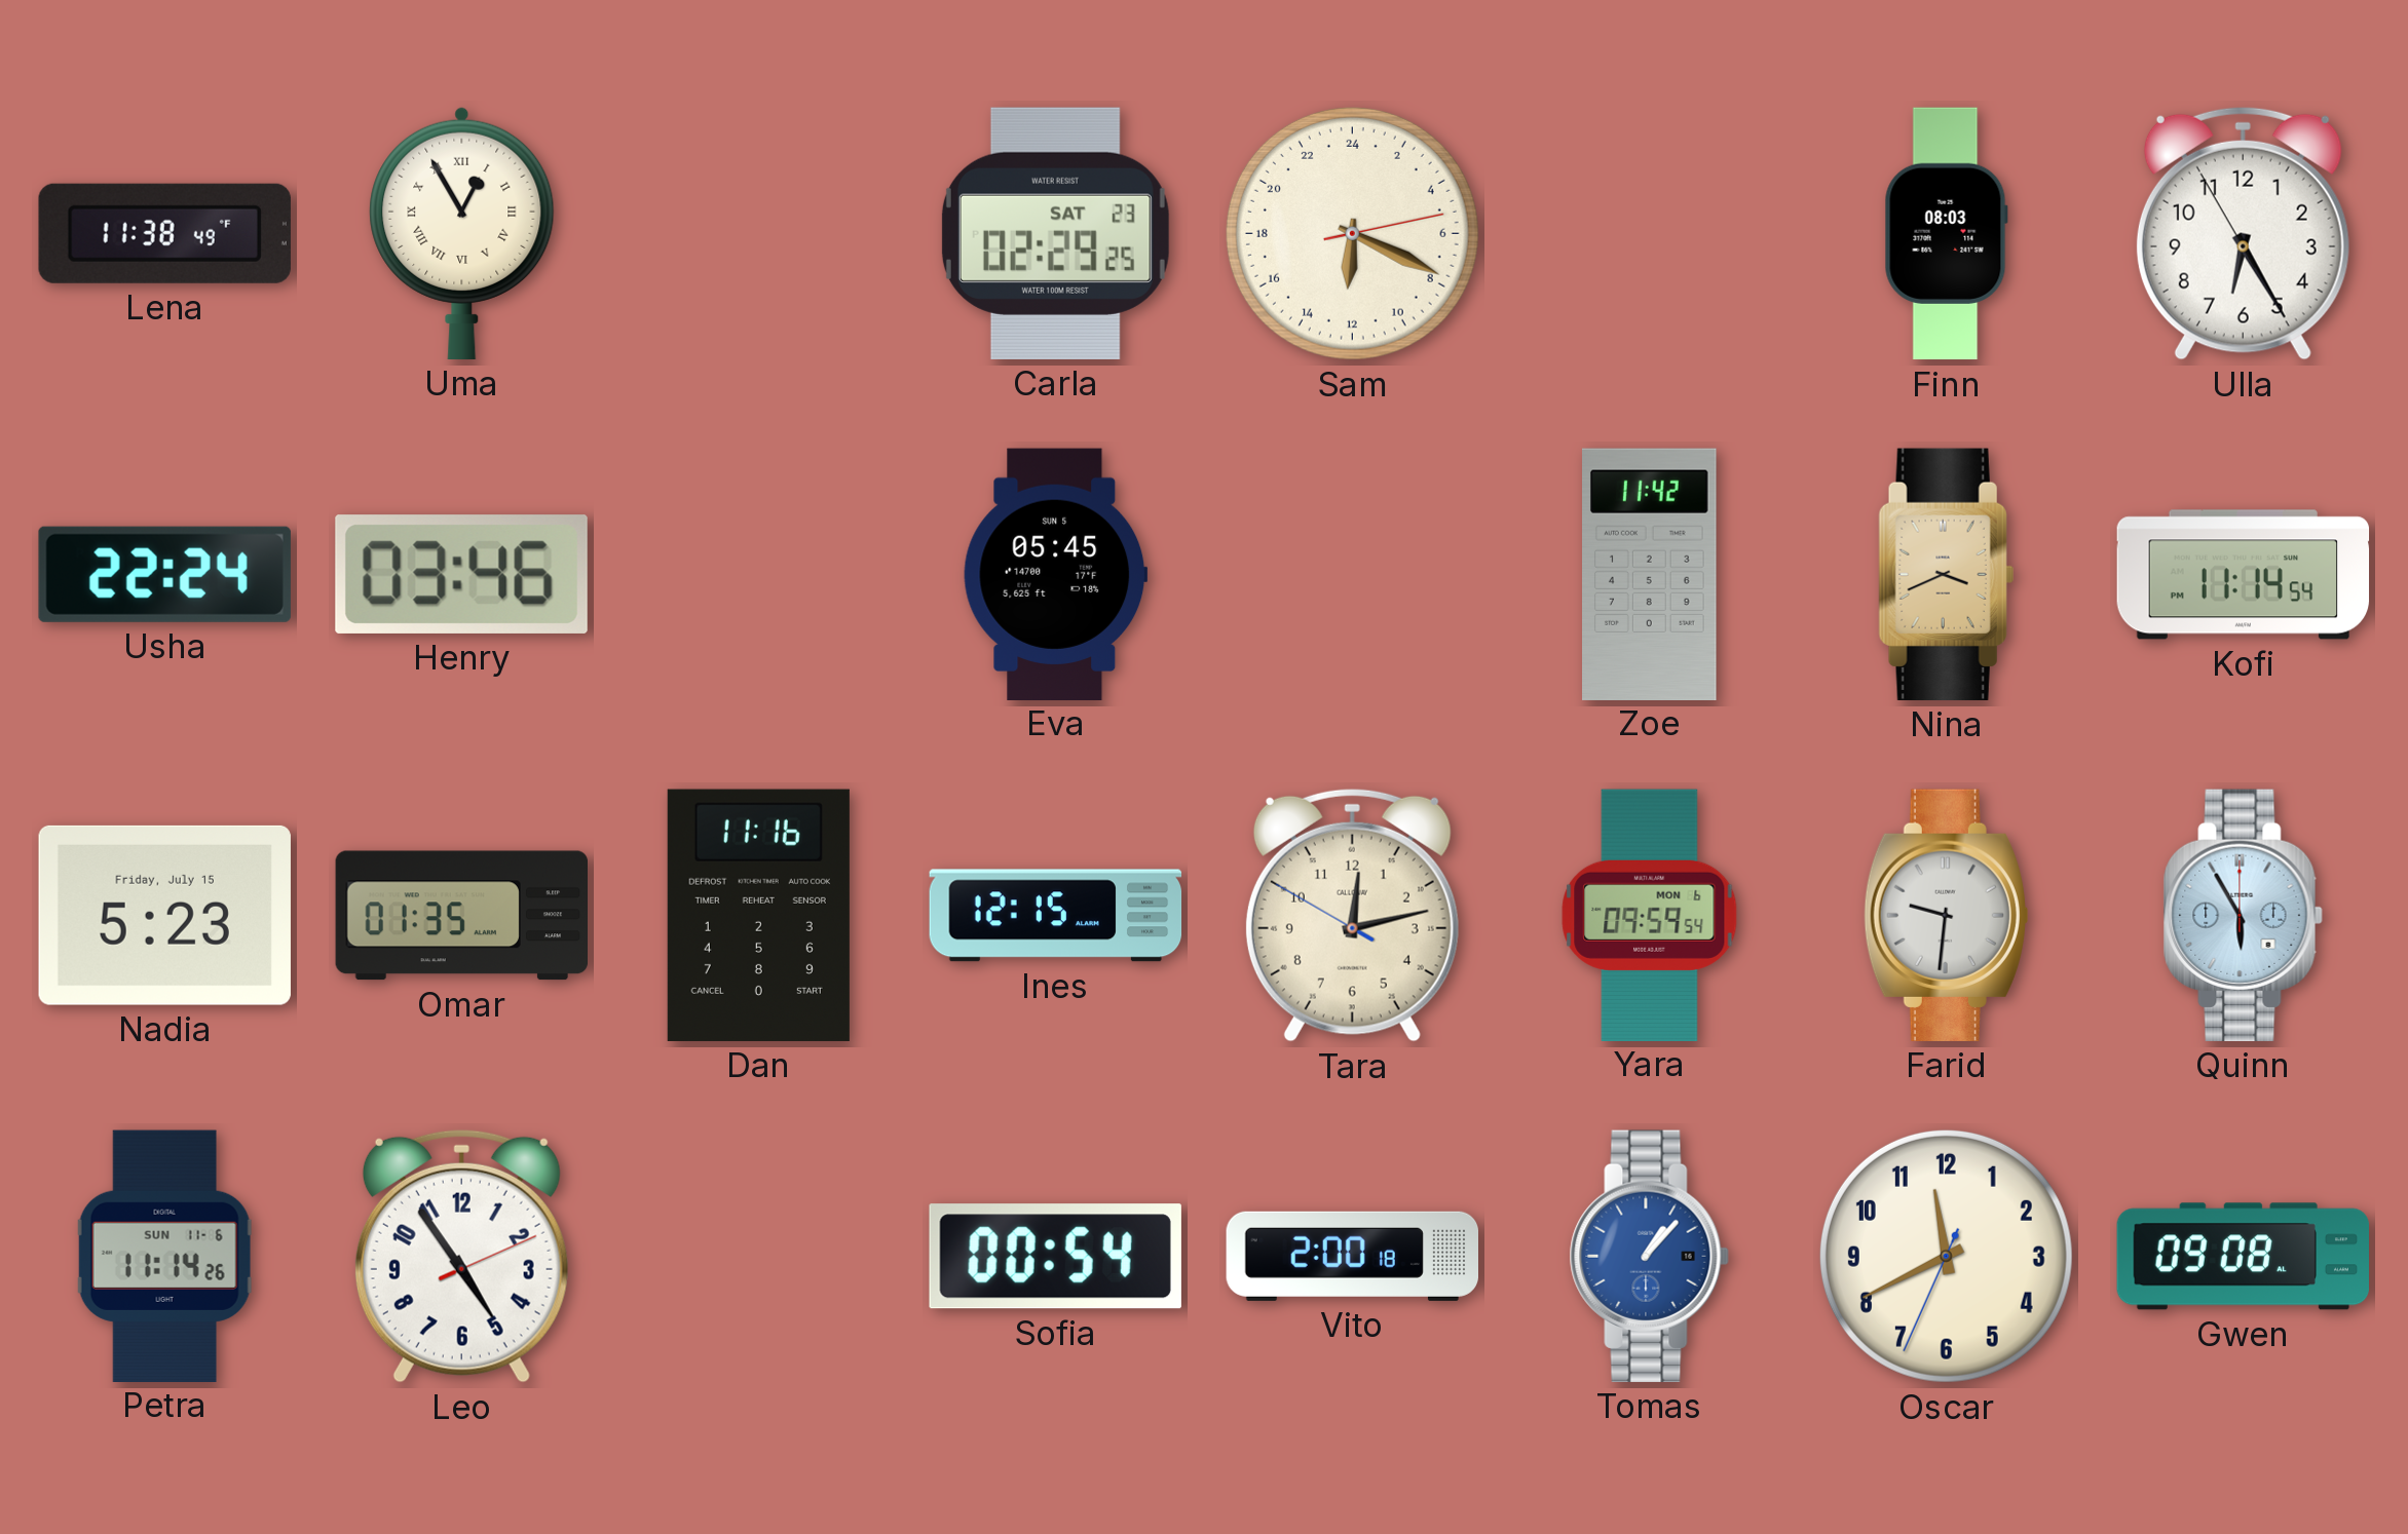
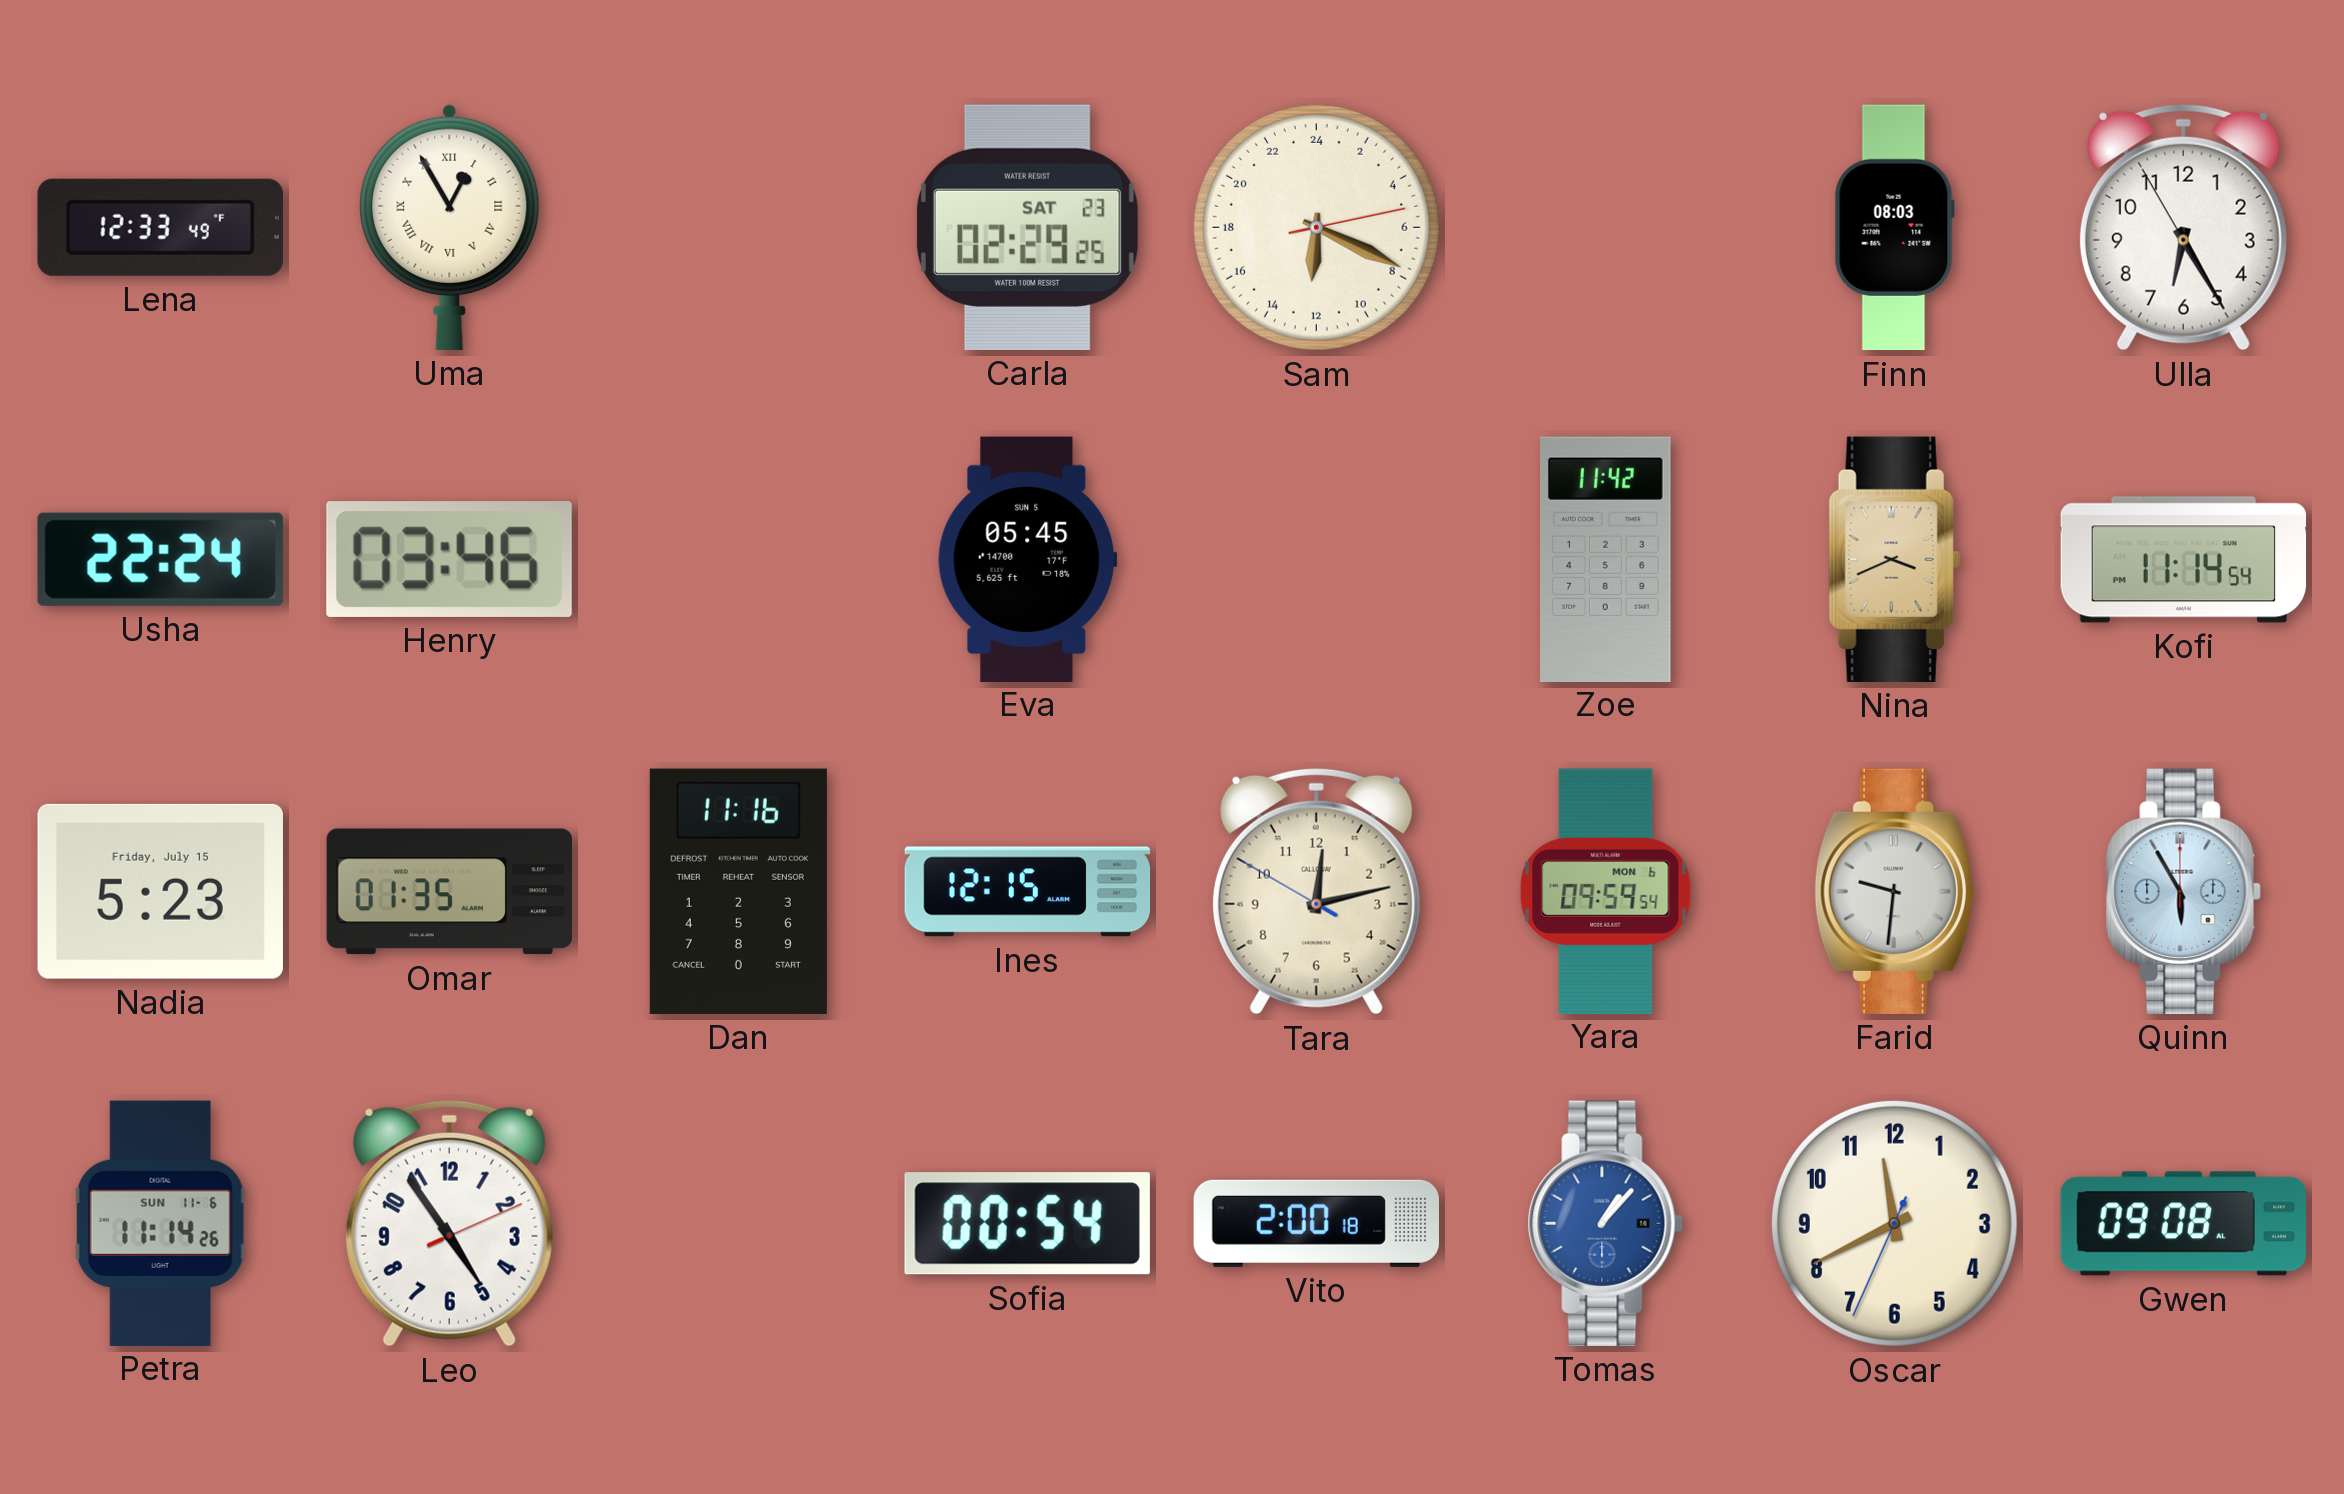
Lena: 11:38 -> 12:33 (160, 227)
